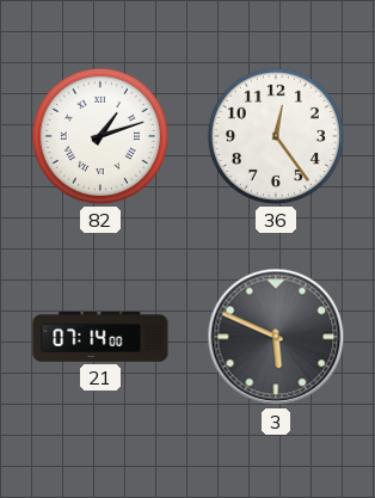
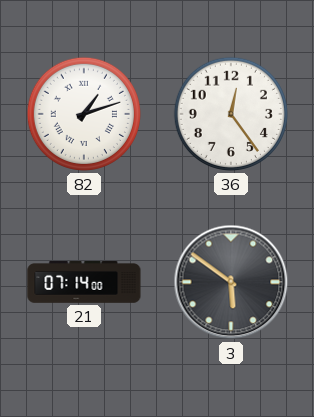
3: 5:49 -> 5:51 (231, 282)
